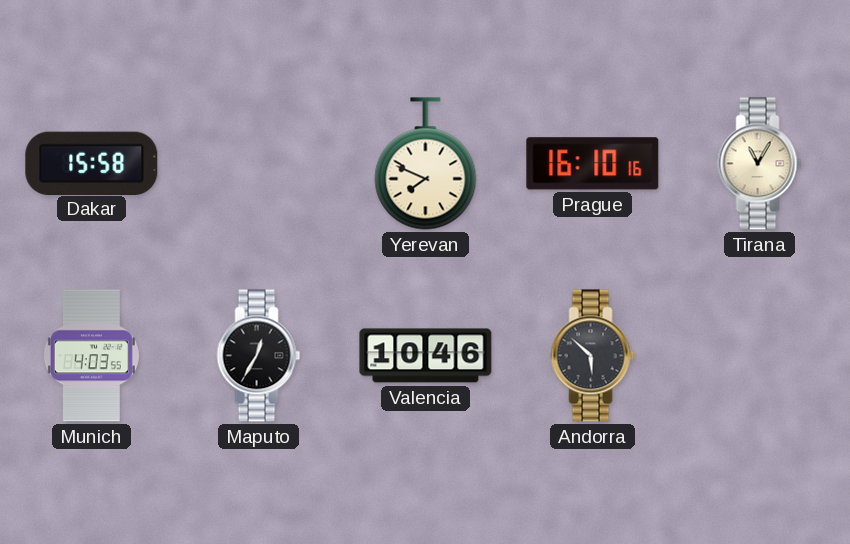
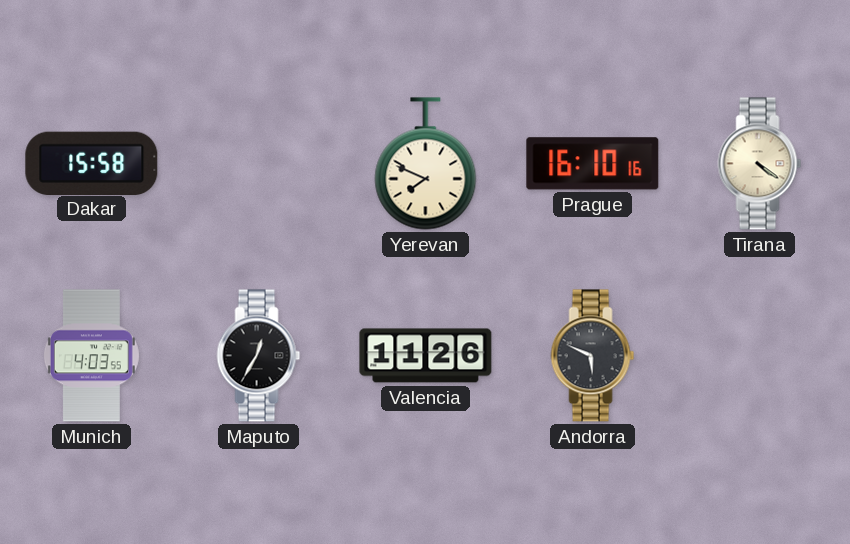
Tirana: 11:05 -> 4:21 (760, 164)
Valencia: 10:46 -> 11:26 (426, 356)
Andorra: 5:52 -> 5:49 (593, 356)
